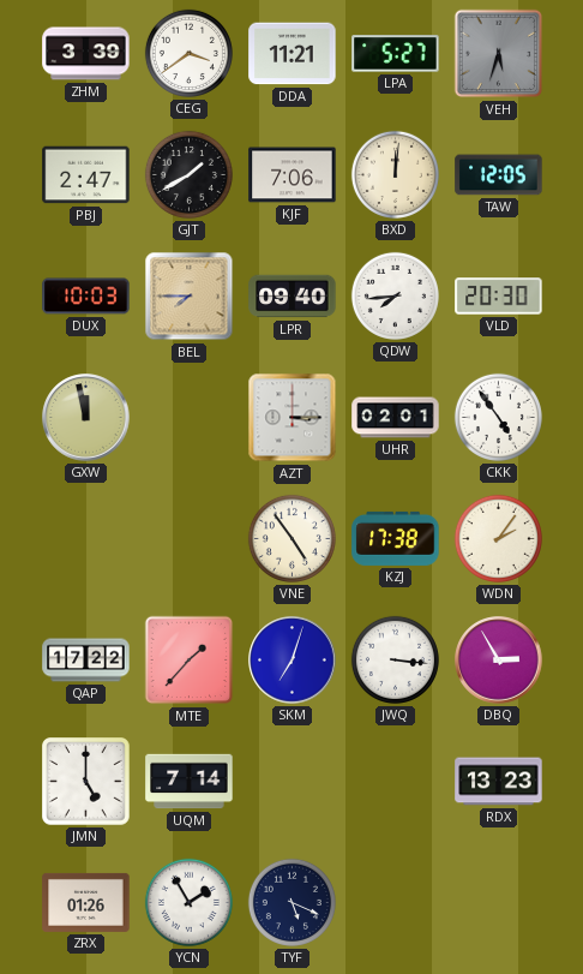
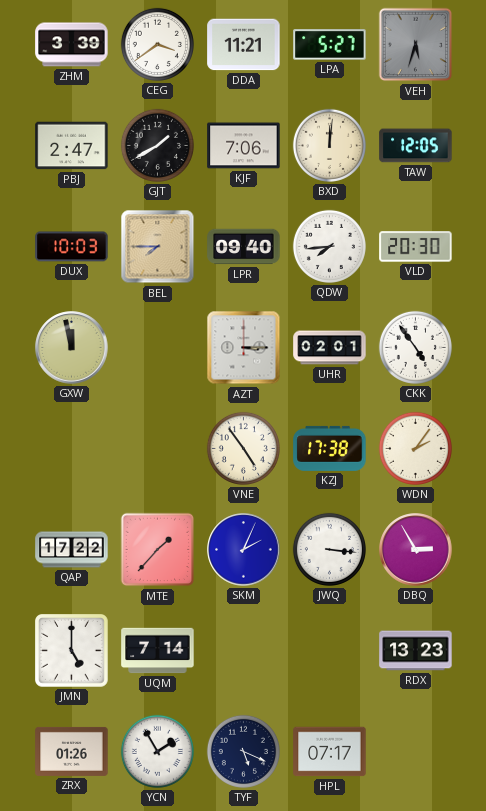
SKM: 7:03 -> 2:04 (244, 550)
HPL: none -> 07:17 (330, 752)
